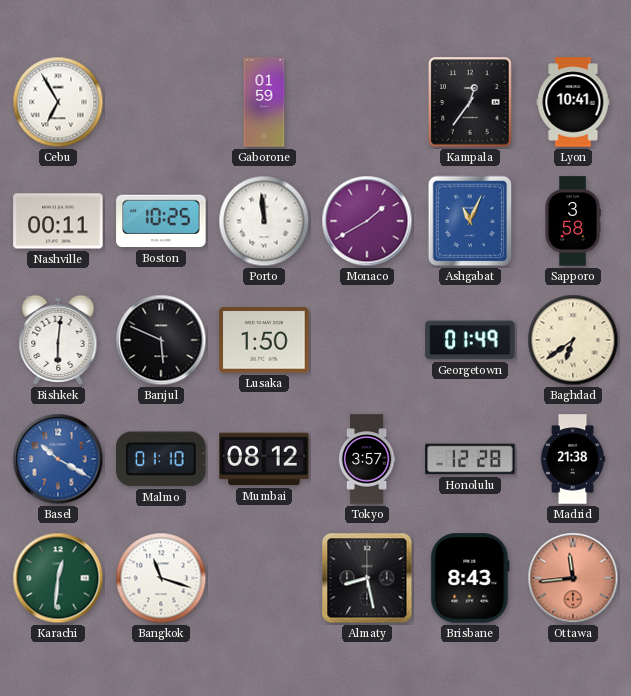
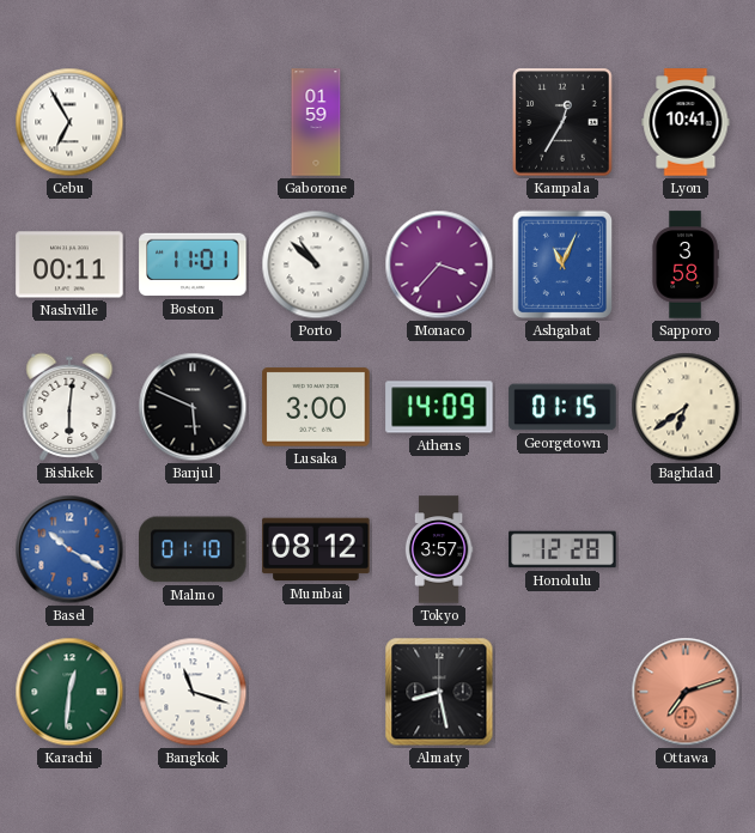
Kampala: 12:36 -> 12:35 (562, 122)
Boston: 10:25 -> 11:01 (193, 265)
Porto: 11:59 -> 10:52 (316, 265)
Monaco: 1:40 -> 3:37 (439, 265)
Lusaka: 1:50 -> 3:00 (316, 407)
Athens: none -> 14:09 (439, 407)
Georgetown: 01:49 -> 01:15 (562, 407)
Madrid: 21:38 -> none (573, 459)
Brisbane: 8:43 -> none (470, 578)
Ottawa: 11:44 -> 7:12 (686, 692)
